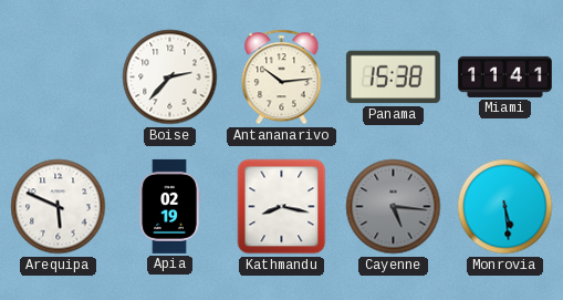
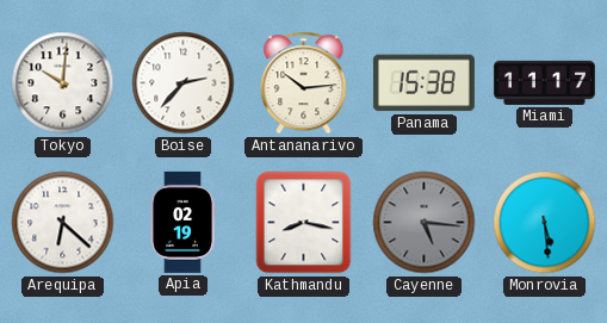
Tokyo: none -> 10:01 (63, 83)
Miami: 11:41 -> 11:17 (544, 82)
Arequipa: 5:49 -> 6:22 (63, 223)
